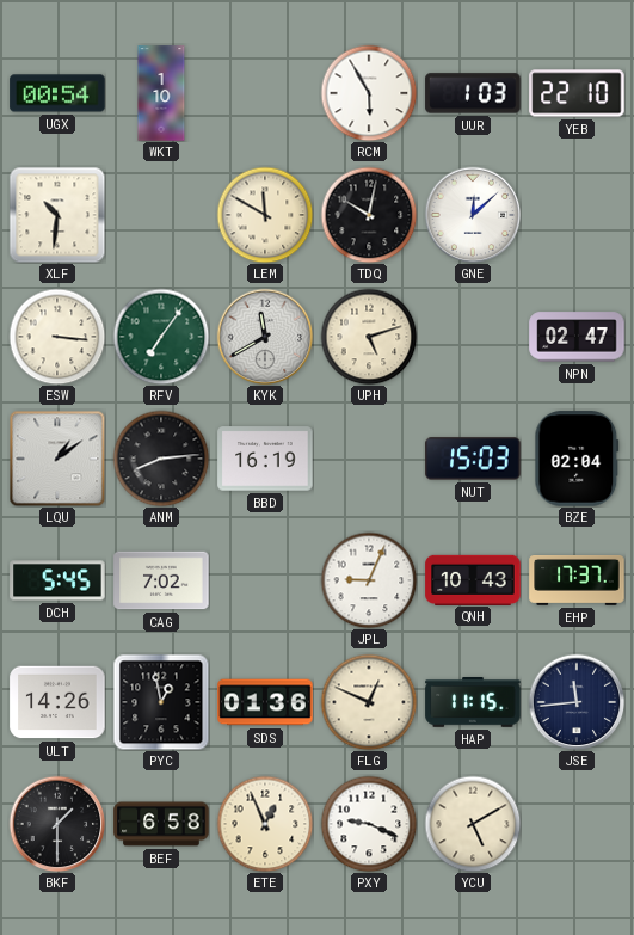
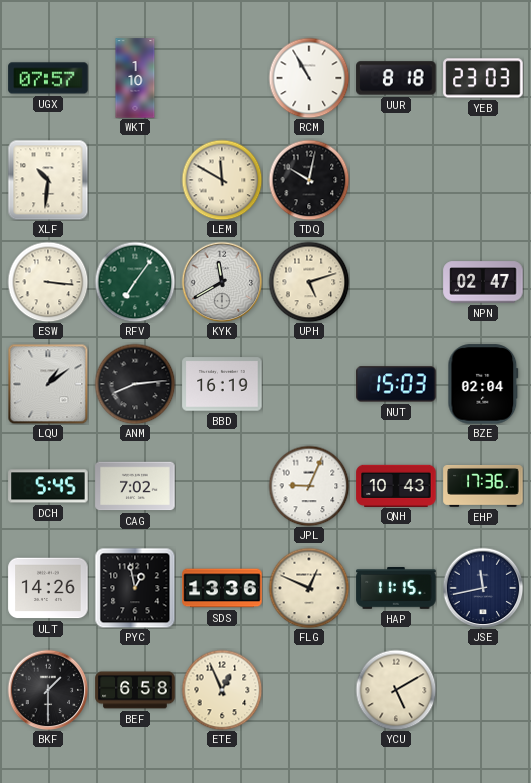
UGX: 00:54 -> 07:57 (48, 78)
RCM: 5:55 -> 10:55 (309, 78)
UUR: 1:03 -> 8:18 (396, 78)
YEB: 22:10 -> 23:03 (483, 78)
GNE: 12:08 -> none (473, 215)
EHP: 17:37 -> 17:36 (483, 487)
SDS: 01:36 -> 13:36 (222, 588)
JSE: 11:44 -> 11:43 (483, 588)
PXY: 9:19 -> none (369, 824)
